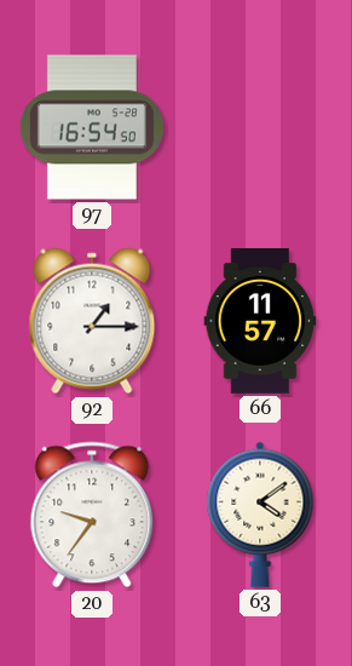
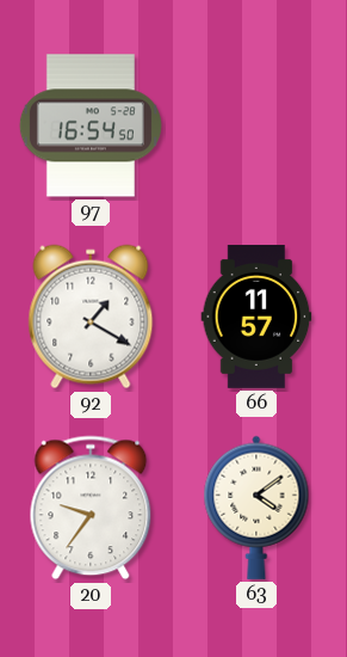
92: 1:15 -> 1:20 (91, 317)
